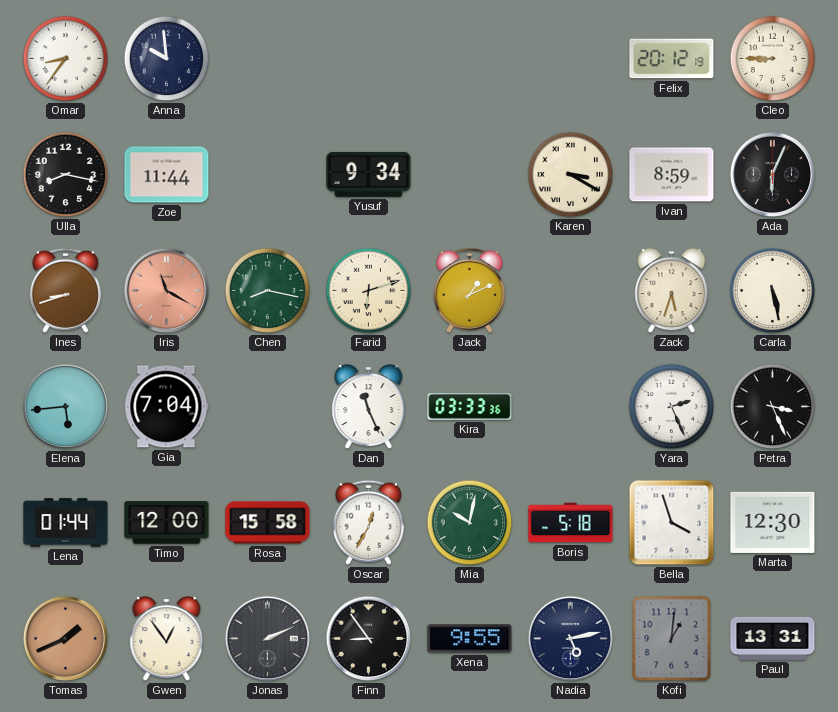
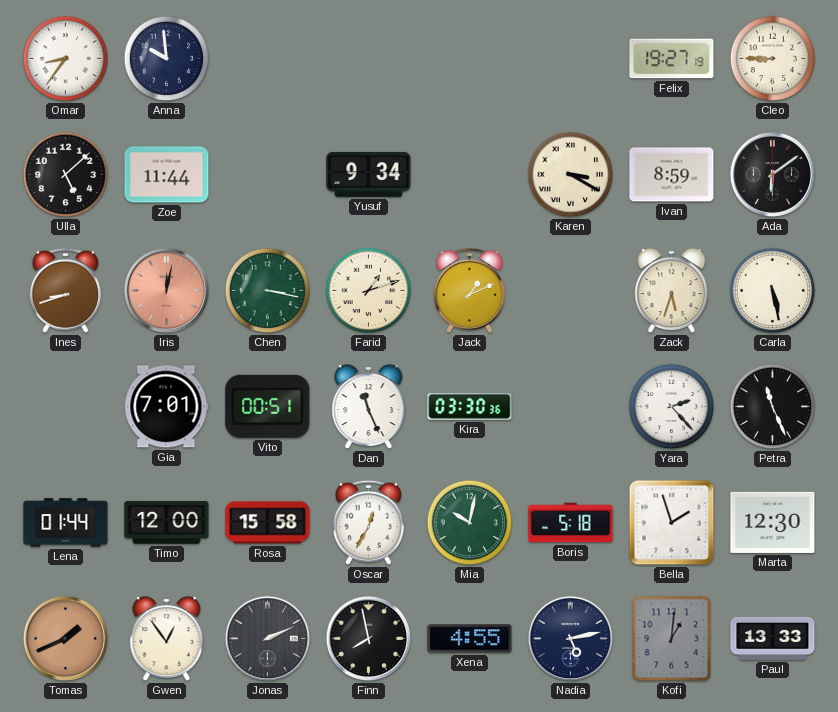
Felix: 20:12 -> 19:27 (672, 59)
Ulla: 8:17 -> 5:08 (66, 175)
Ada: 6:04 -> 6:09 (773, 175)
Iris: 11:20 -> 12:02 (167, 291)
Chen: 8:17 -> 3:17 (268, 291)
Farid: 6:12 -> 1:12 (369, 291)
Elena: 5:44 -> none (66, 407)
Gia: 7:04 -> 7:01 (167, 407)
Vito: none -> 00:51 (268, 406)
Kira: 03:33 -> 03:30 (470, 406)
Yara: 2:26 -> 2:23 (672, 407)
Petra: 3:26 -> 11:26 (773, 407)
Bella: 3:57 -> 1:57 (672, 523)
Finn: 8:54 -> 7:58 (369, 639)
Xena: 9:55 -> 4:55 (470, 639)
Paul: 13:31 -> 13:33 (773, 638)
